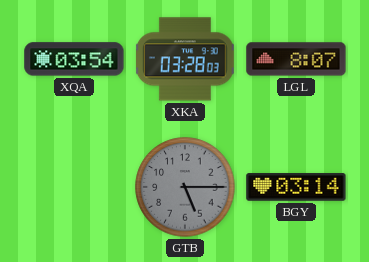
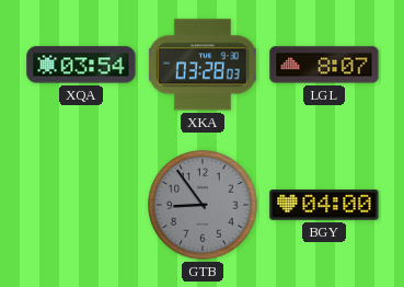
GTB: 5:15 -> 8:54 (203, 205)
BGY: 03:14 -> 04:00 (324, 205)
